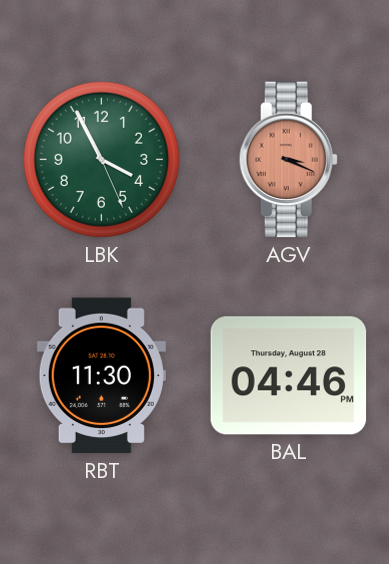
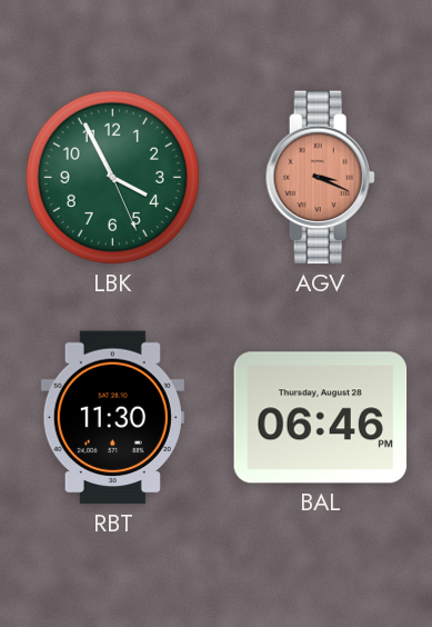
BAL: 04:46 -> 06:46 (321, 418)
